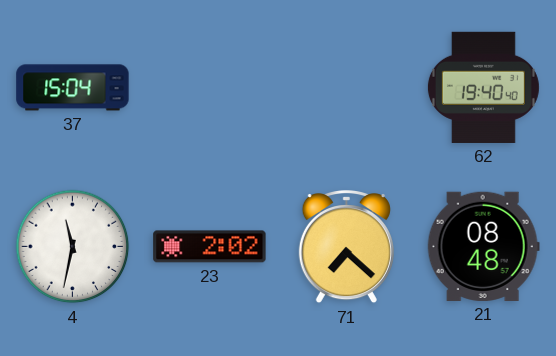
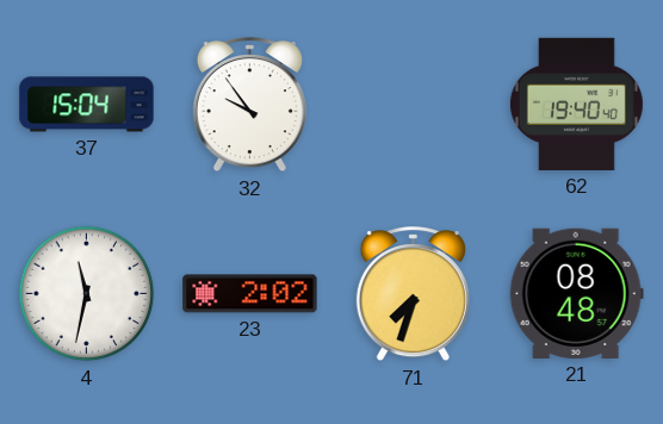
32: none -> 9:54 (249, 105)
71: 7:22 -> 7:33 (413, 294)
